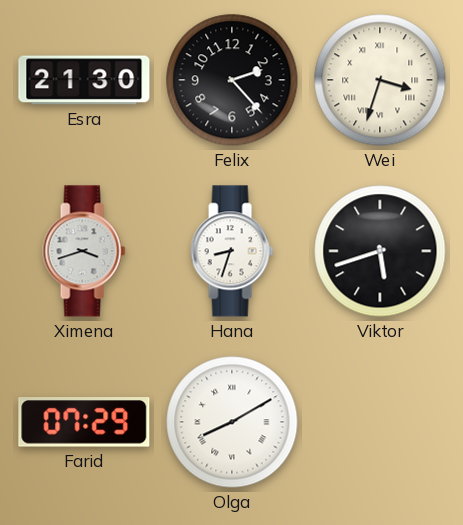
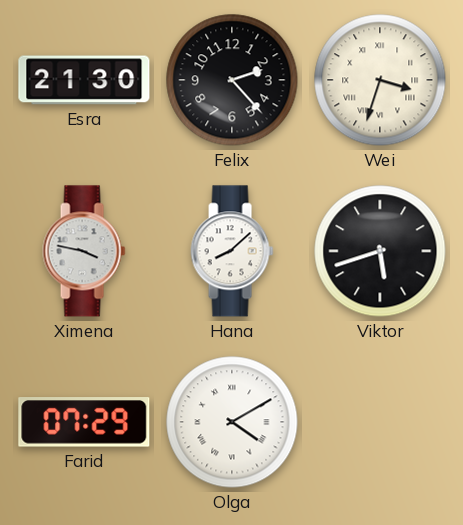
Ximena: 3:42 -> 3:47 (84, 251)
Hana: 8:33 -> 8:08 (232, 251)
Olga: 8:10 -> 4:10 (232, 422)
